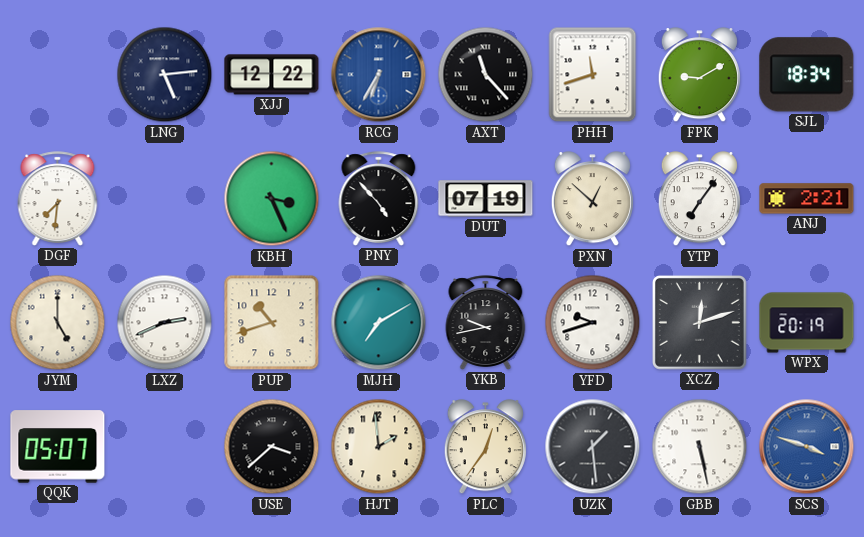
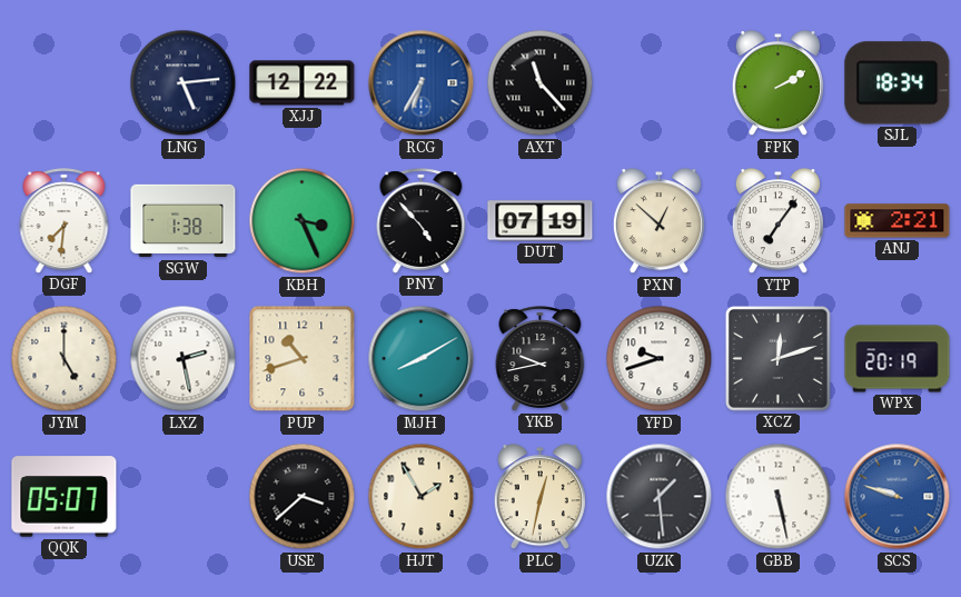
PHH: 11:42 -> none (593, 75)
FPK: 9:10 -> 2:10 (777, 83)
SGW: none -> 1:38 (184, 221)
LXZ: 2:41 -> 2:28 (184, 359)
MJH: 7:10 -> 8:10 (422, 359)
HJT: 1:59 -> 1:55 (422, 497)
PLC: 12:36 -> 12:32 (539, 497)
SCS: 3:48 -> 9:48 (898, 497)
